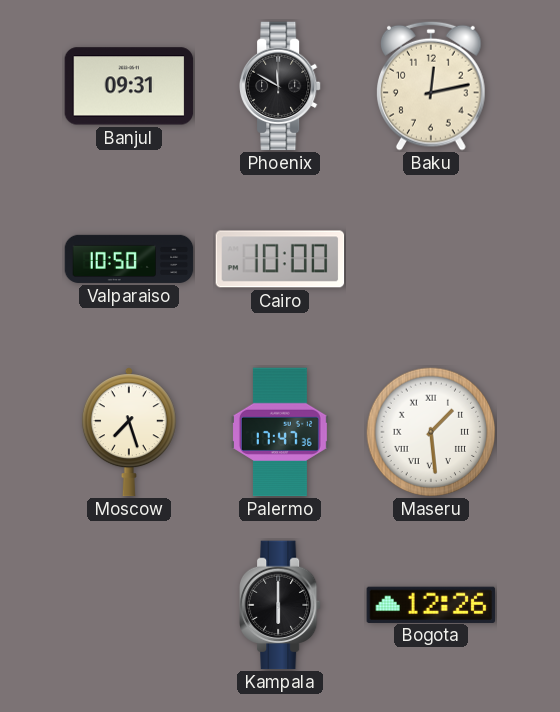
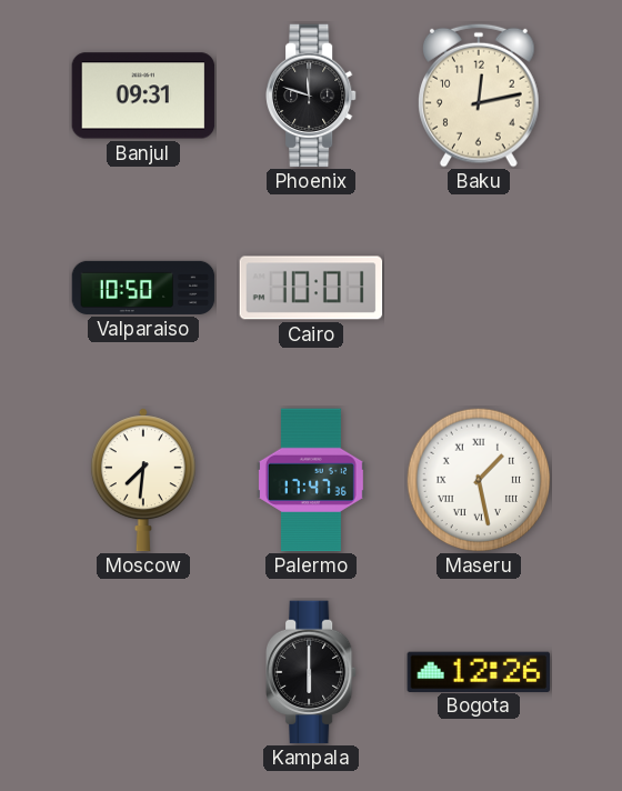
Phoenix: 11:50 -> 11:48 (312, 96)
Cairo: 10:00 -> 10:01 (311, 288)
Moscow: 7:27 -> 7:31 (143, 480)
Maseru: 1:29 -> 1:28 (479, 480)
